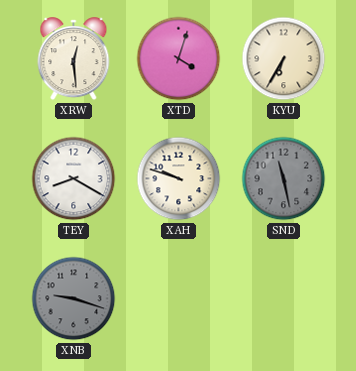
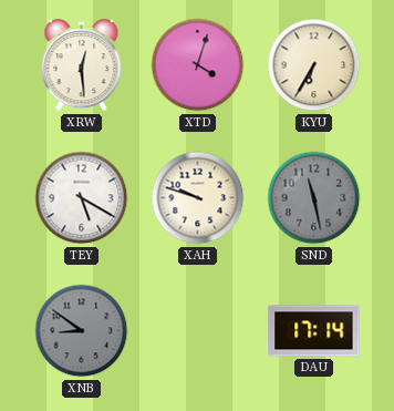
TEY: 8:20 -> 5:20 (82, 198)
XNB: 9:18 -> 8:51 (82, 331)
DAU: none -> 17:14 (314, 331)
